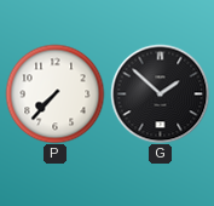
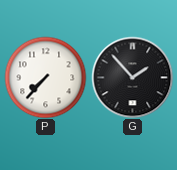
G: 1:52 -> 1:53 (132, 77)
